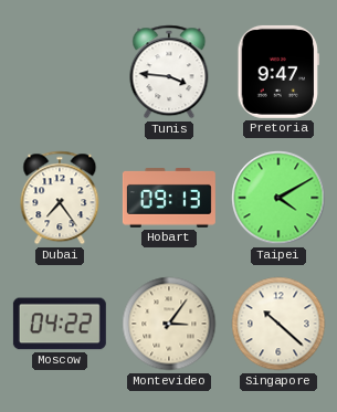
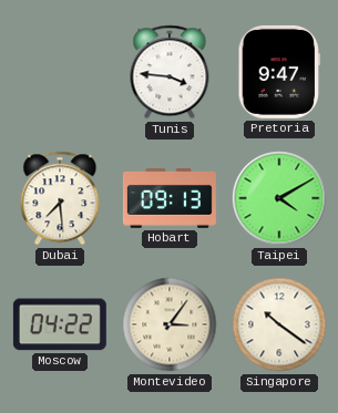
Dubai: 7:24 -> 7:29 (60, 198)
Singapore: 10:22 -> 10:21 (279, 324)
